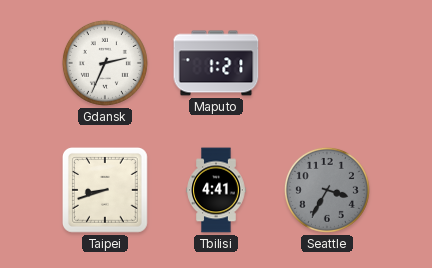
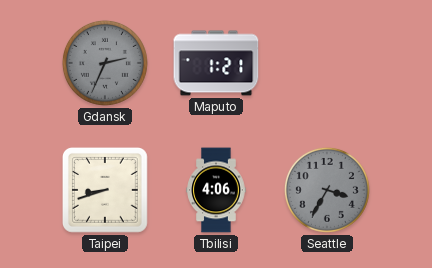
Gdansk dial: white -> grey (105, 63)
Tbilisi: 4:41 -> 4:06 (216, 190)
